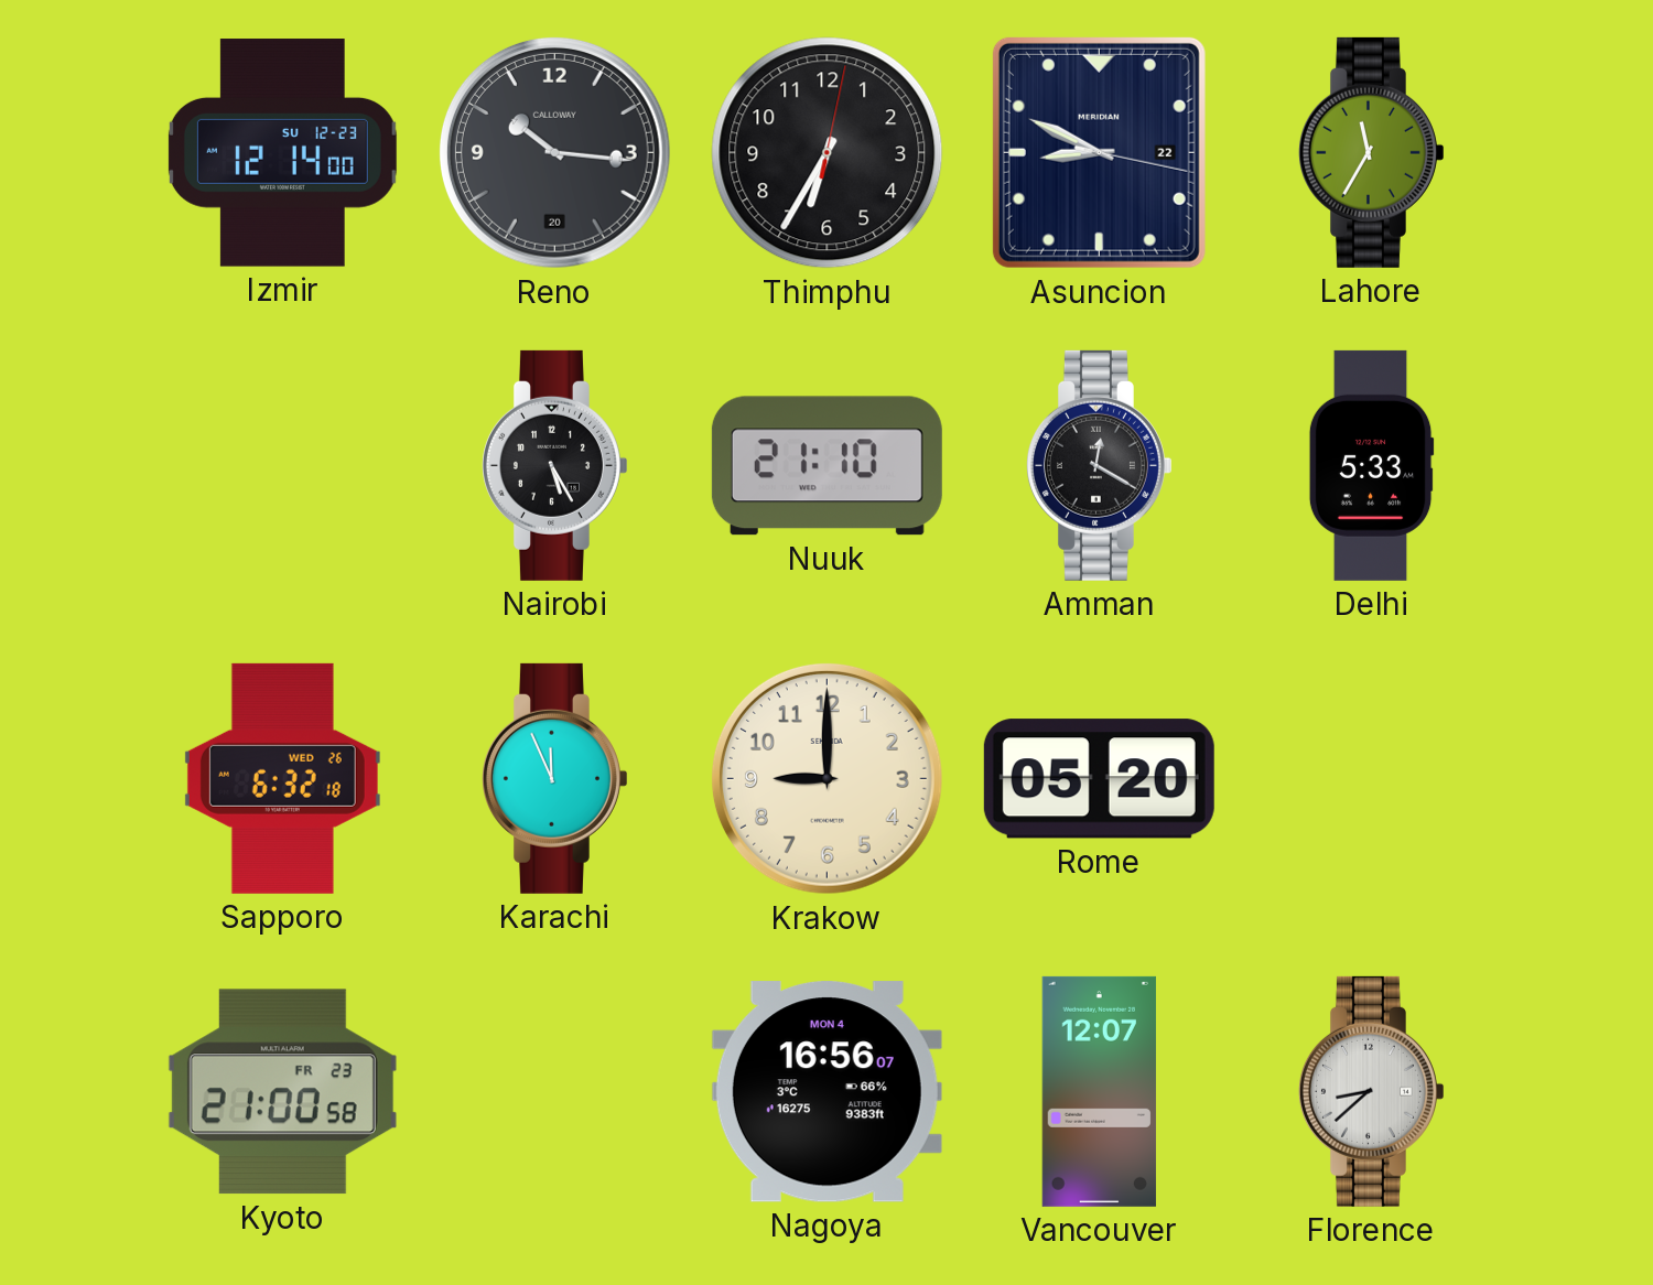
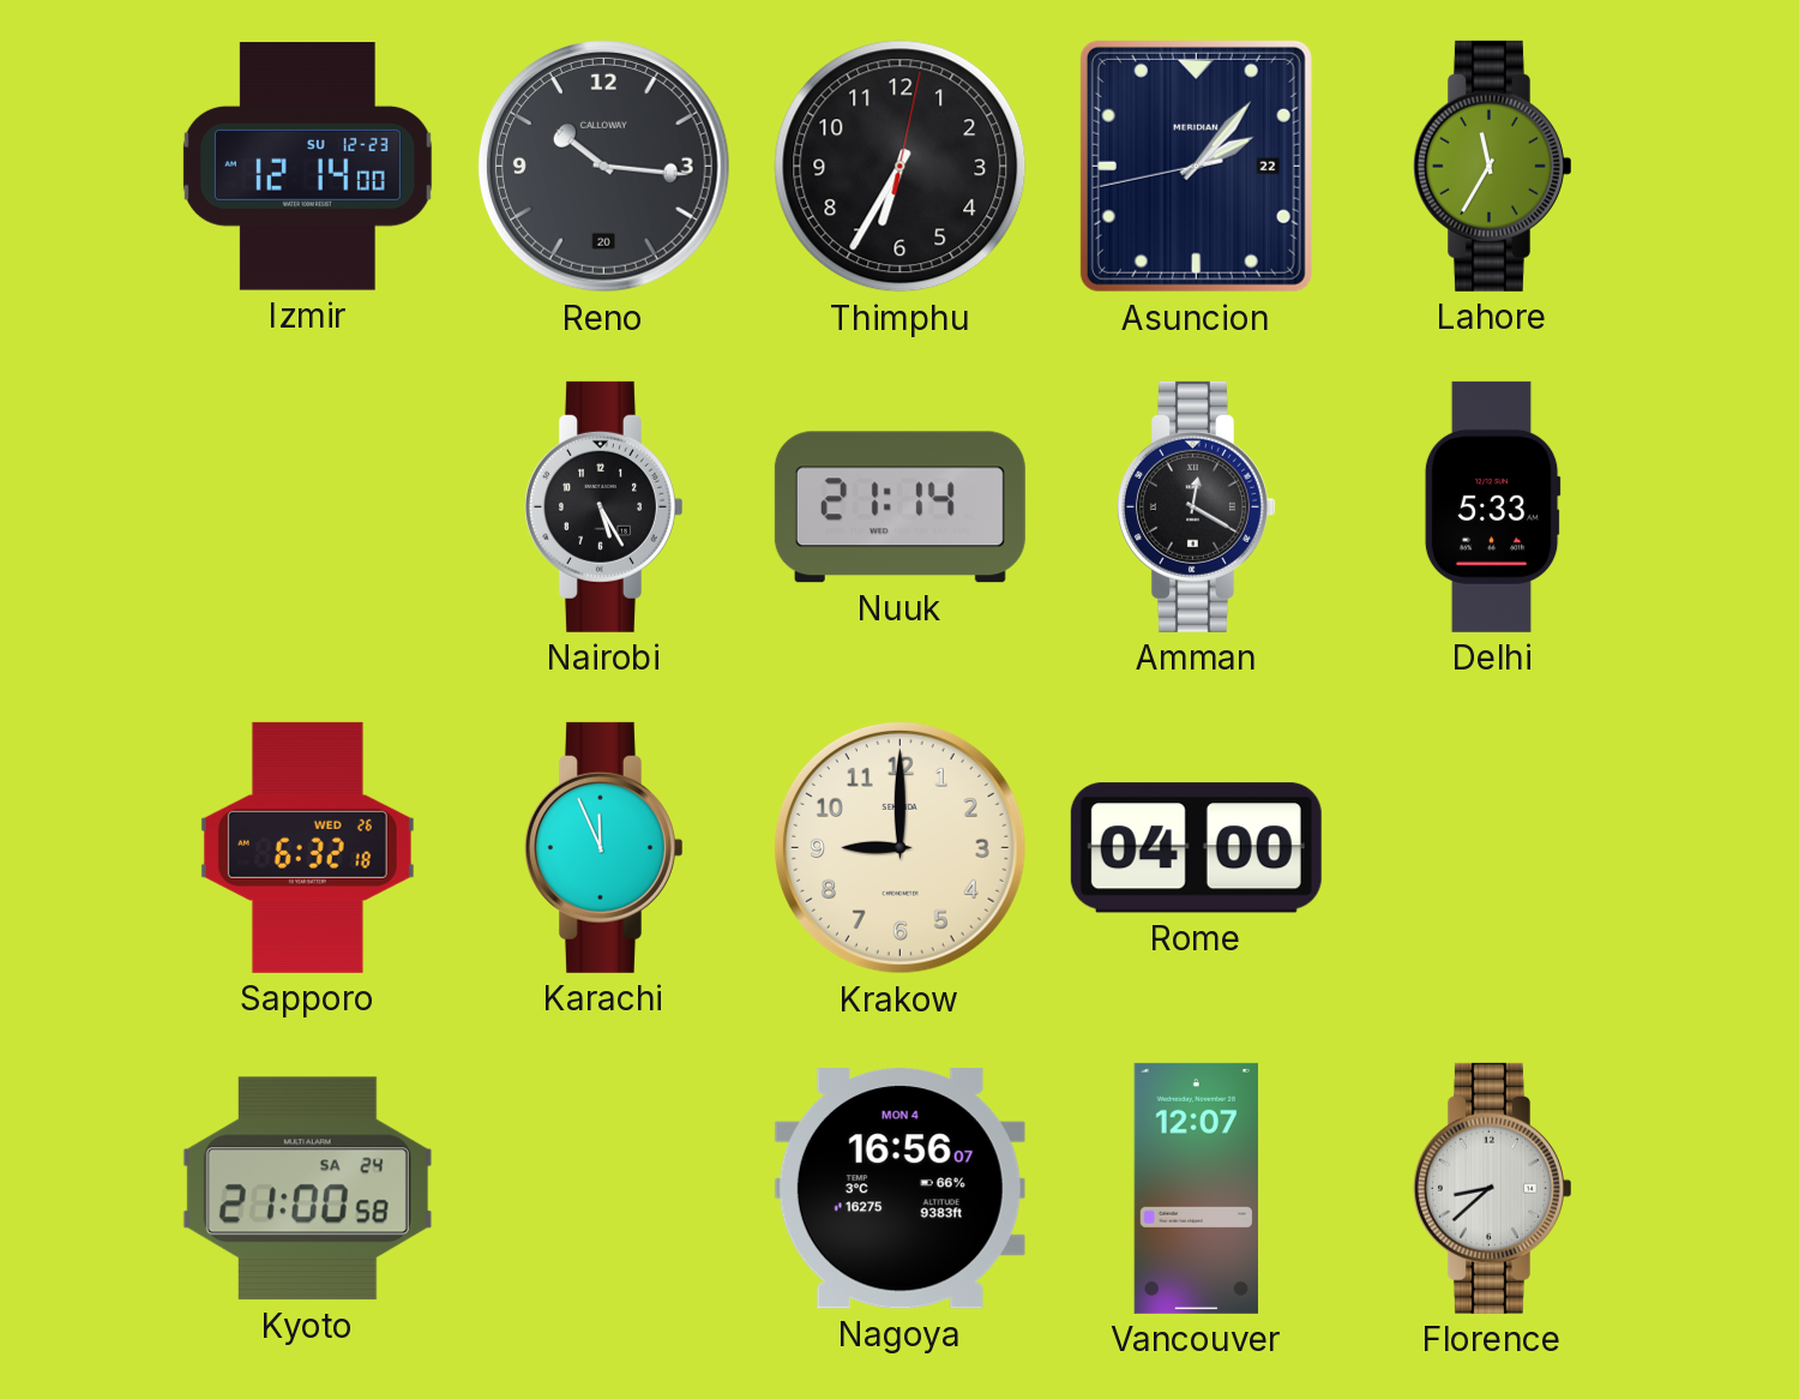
Asuncion: 8:49 -> 2:06 (1196, 166)
Nuuk: 21:10 -> 21:14 (899, 508)
Rome: 05:20 -> 04:00 (1196, 848)
Kyoto date: FR 23 -> SA 24 (307, 1189)
